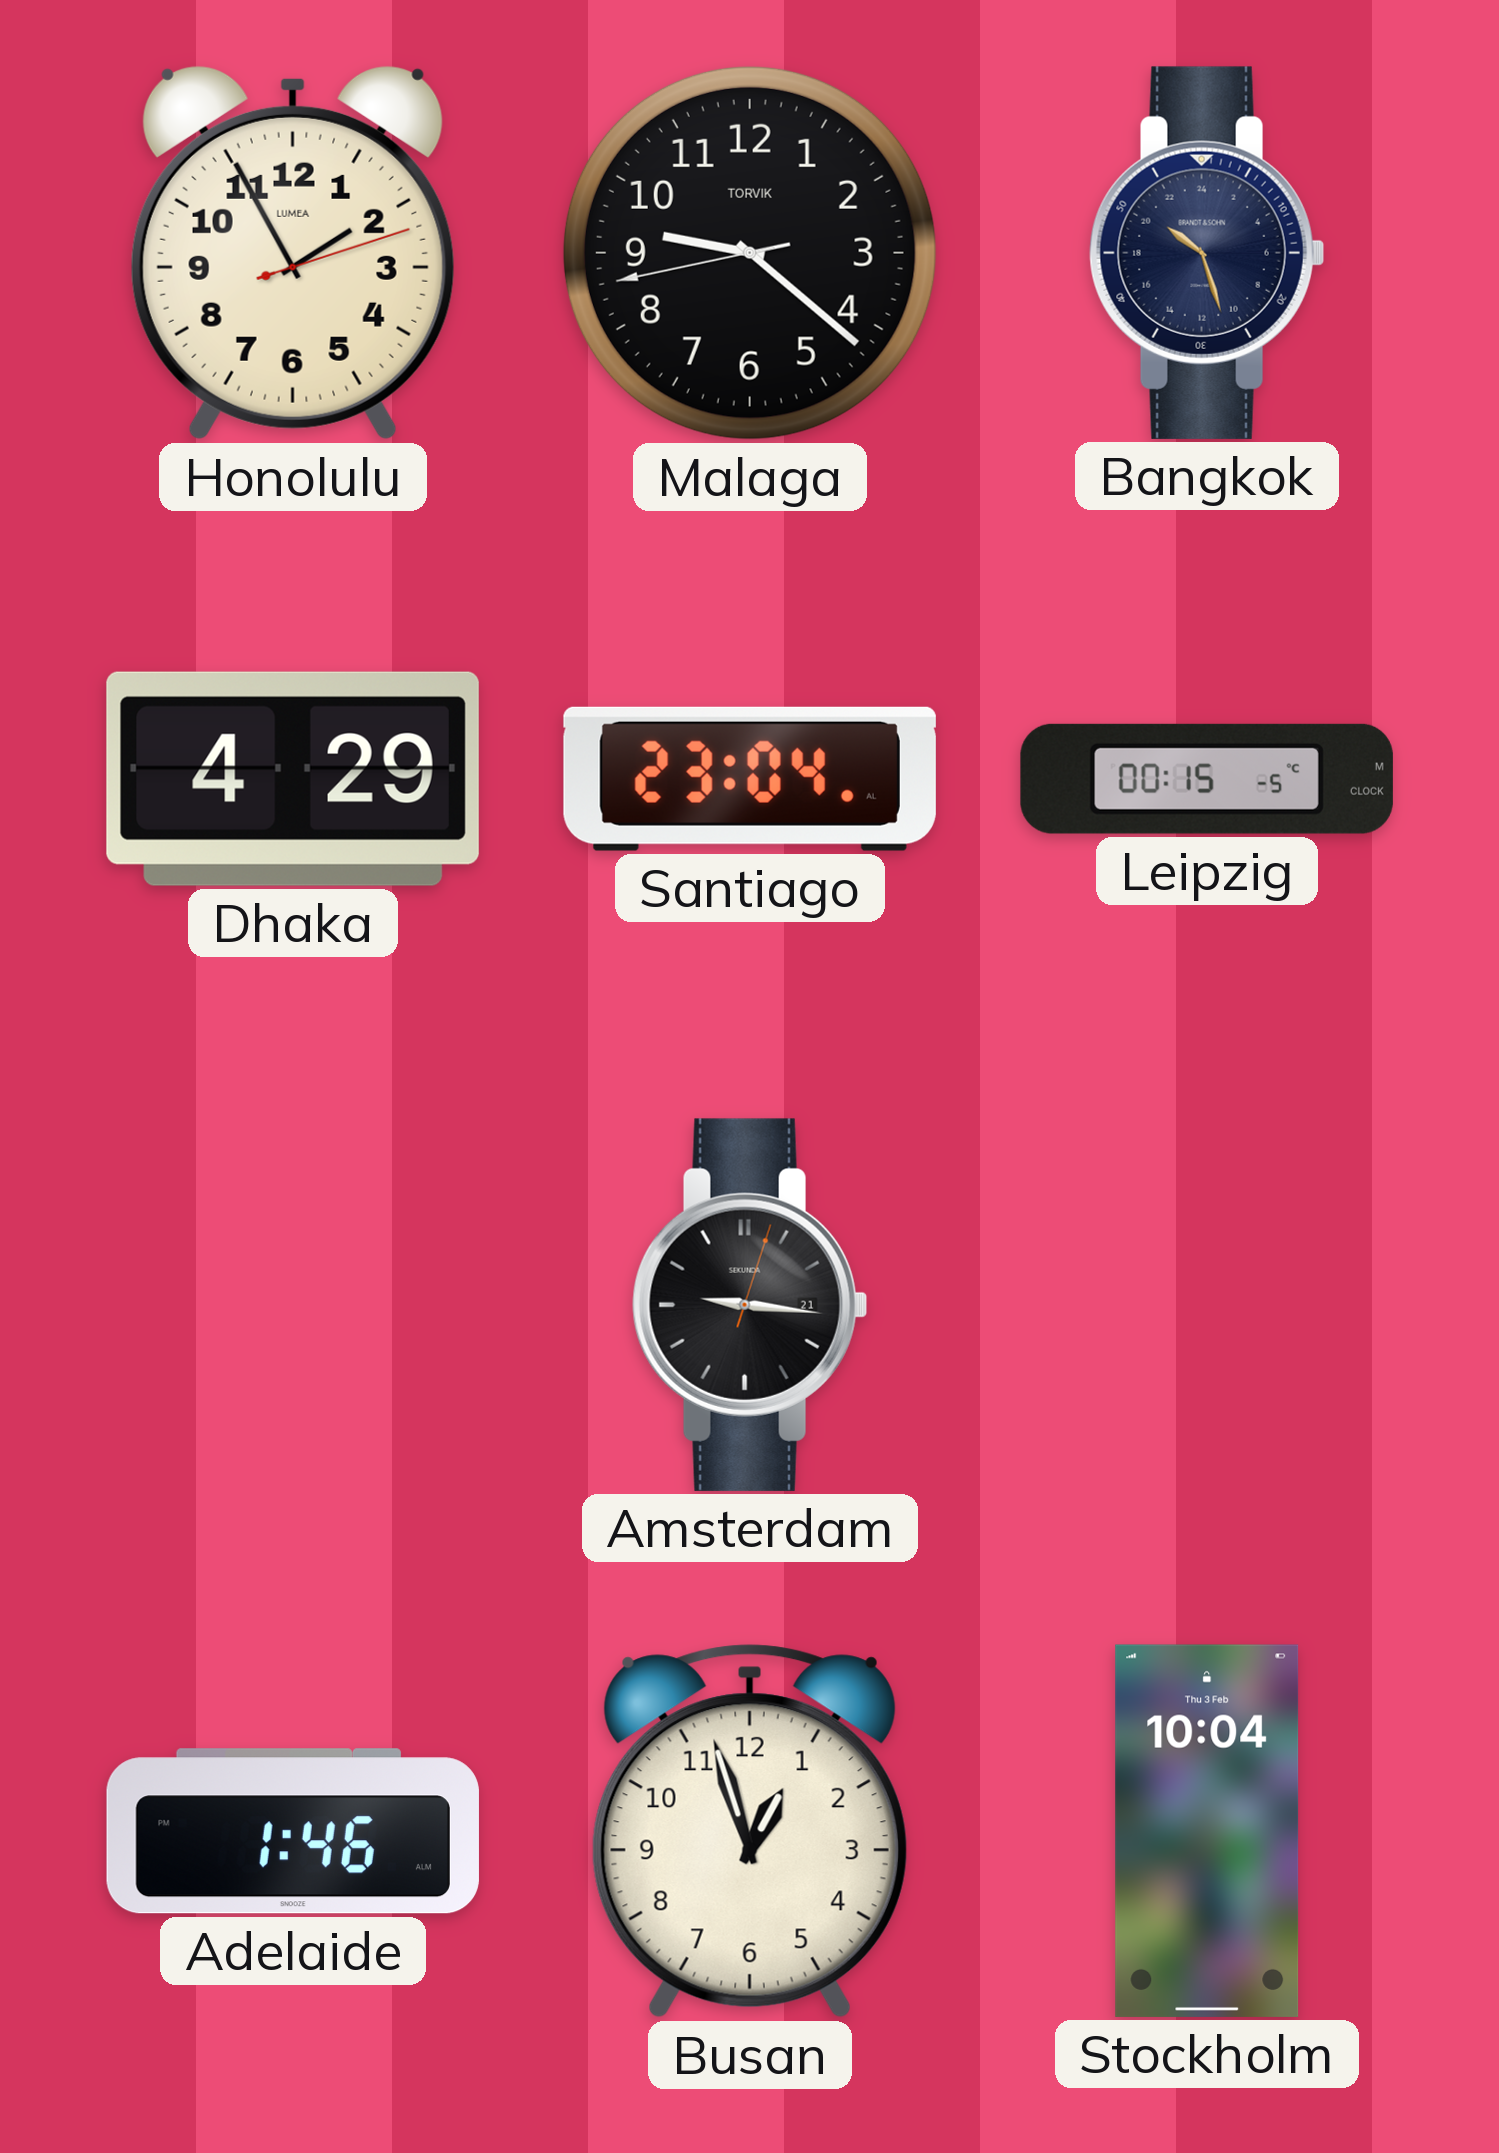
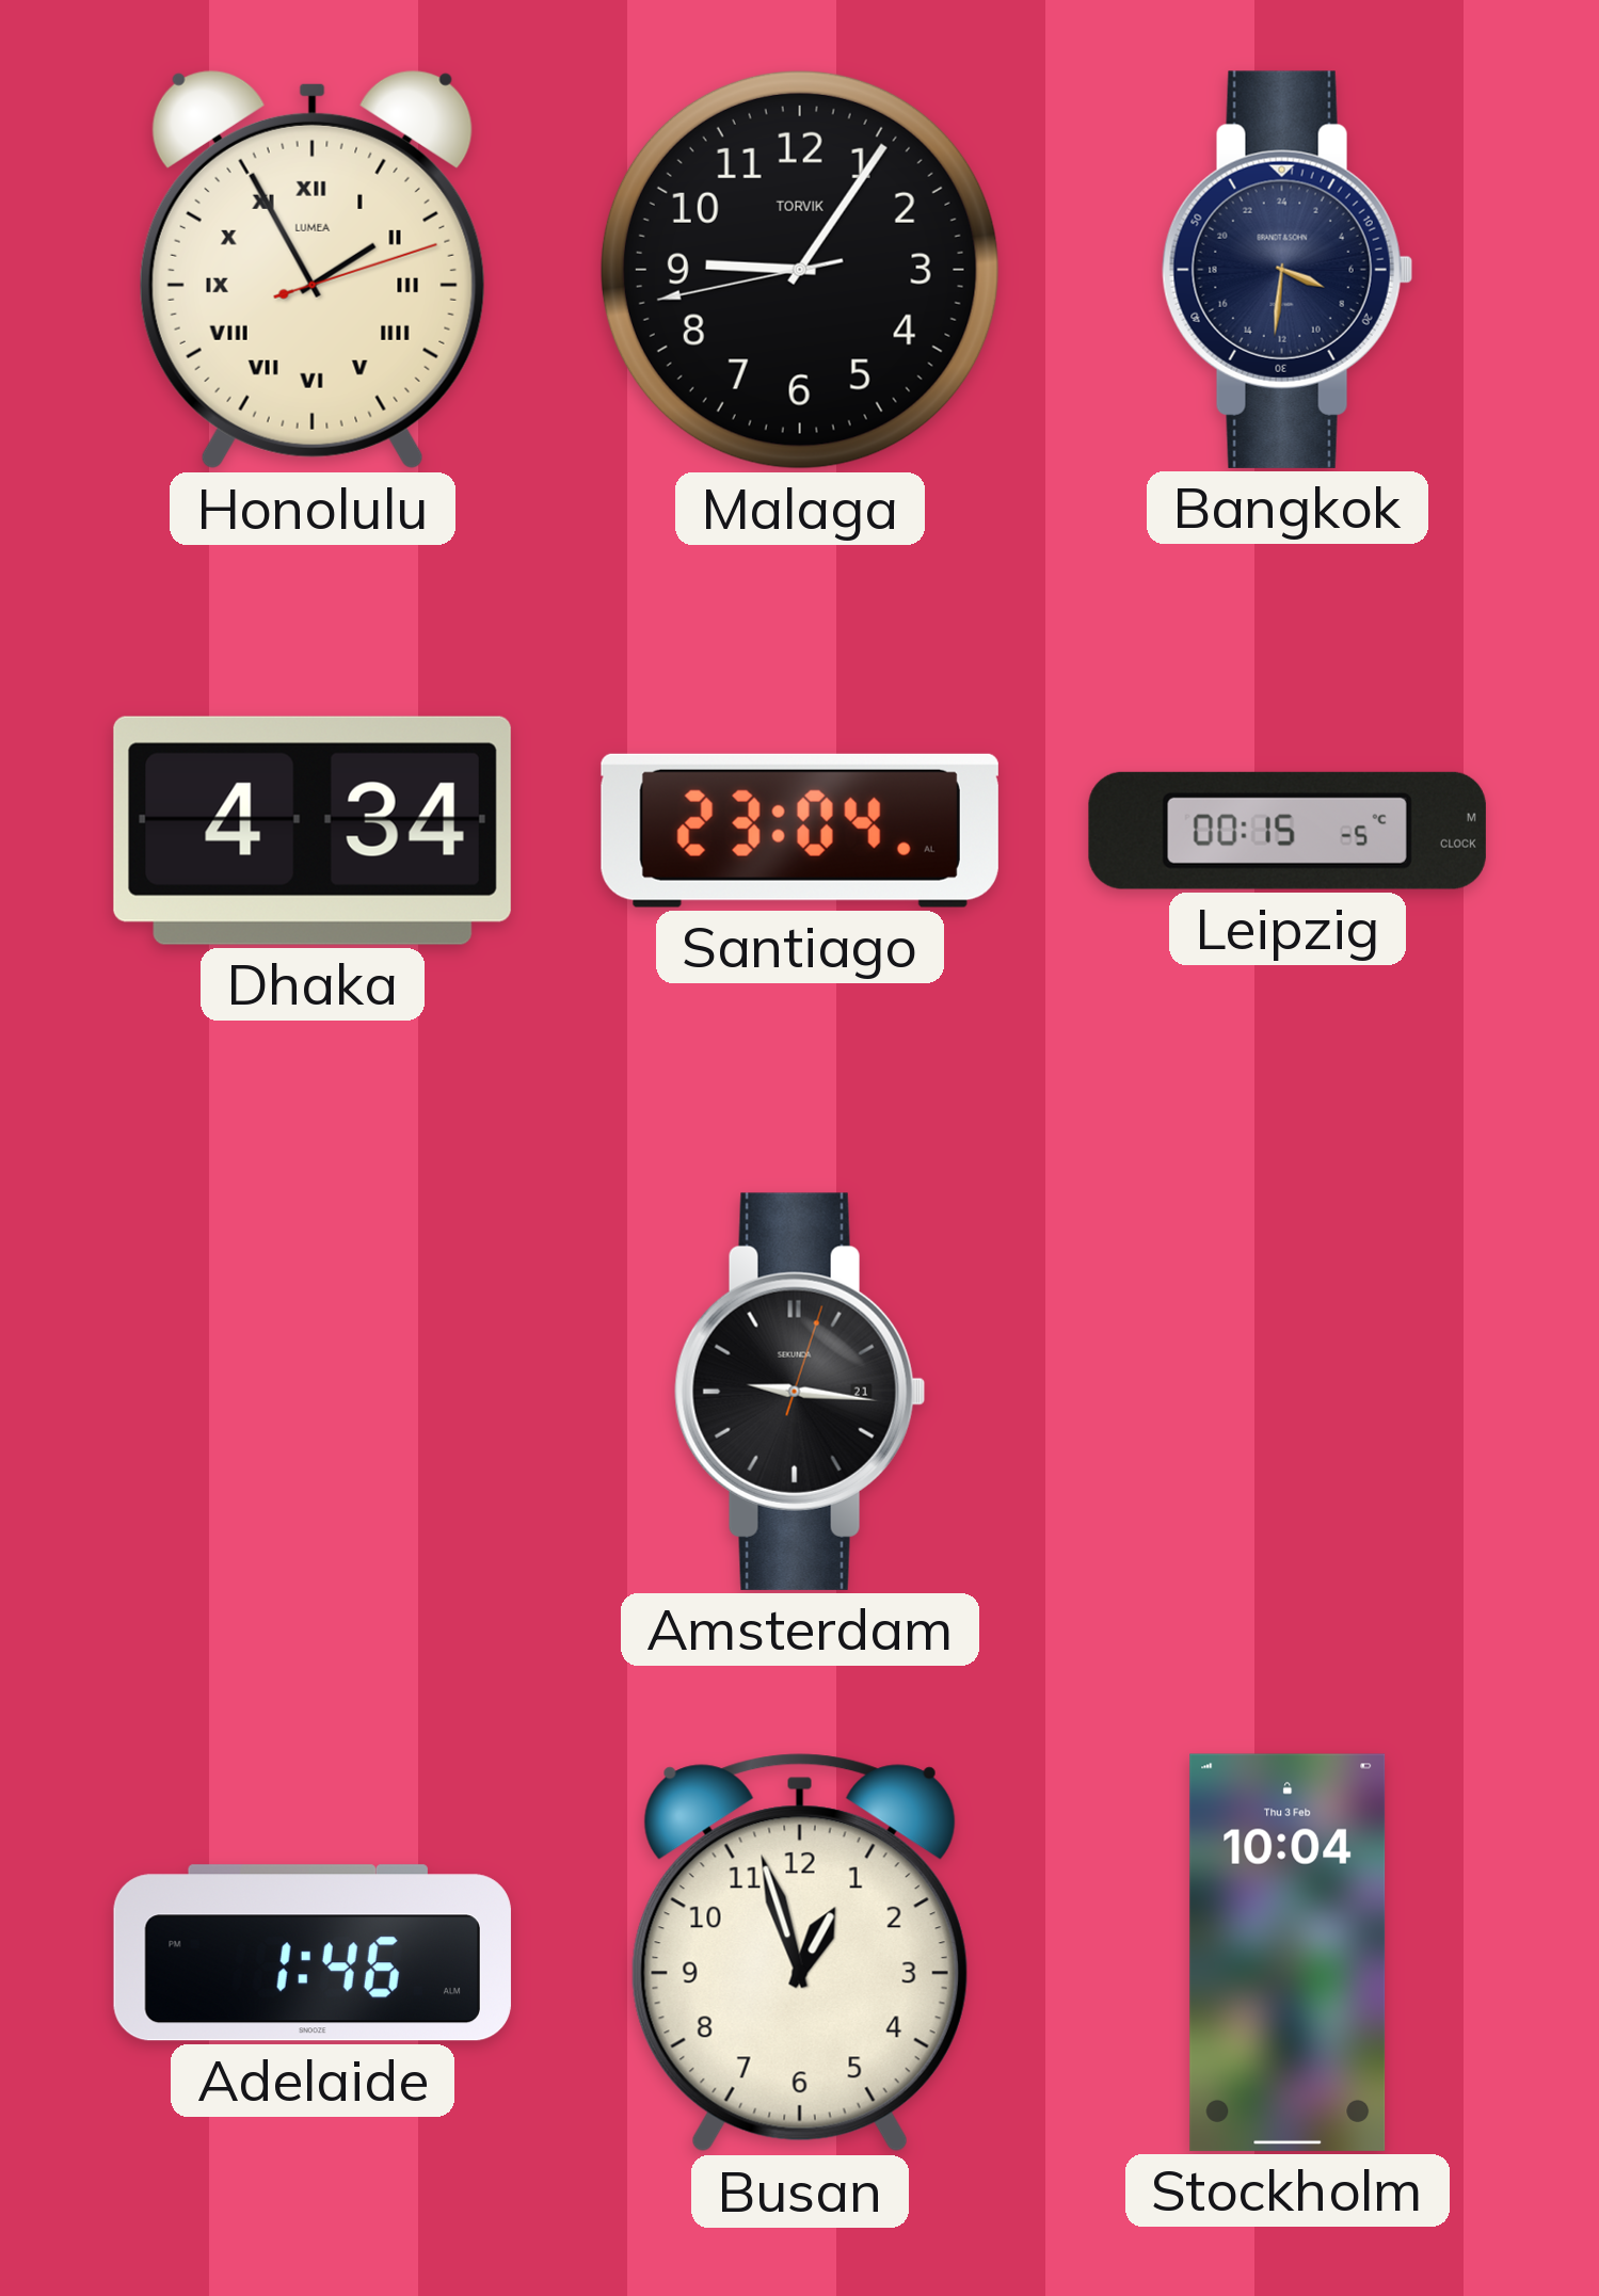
Honolulu numerals: Arabic -> Roman (313, 270)
Malaga: 9:21 -> 9:05 (800, 270)
Bangkok: 20:27 -> 7:31 (1288, 270)
Dhaka: 4:29 -> 4:34 (313, 831)
